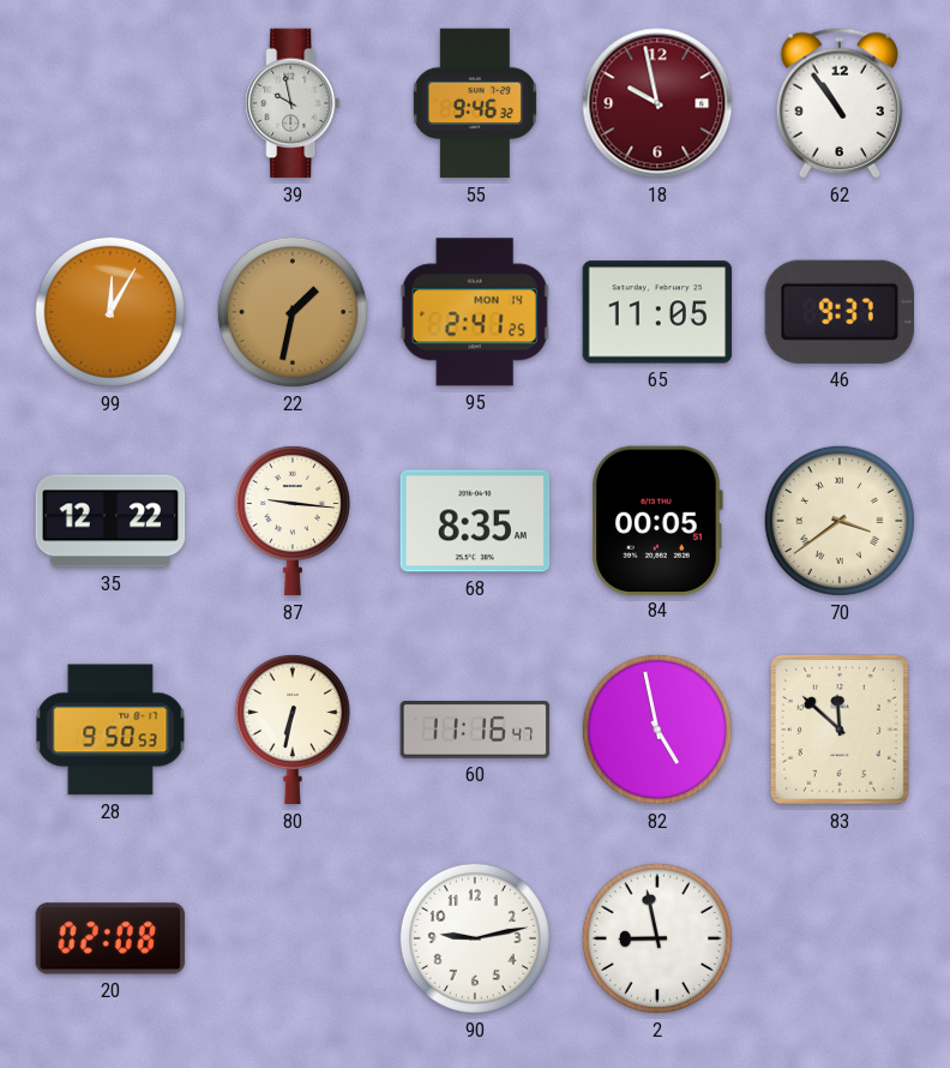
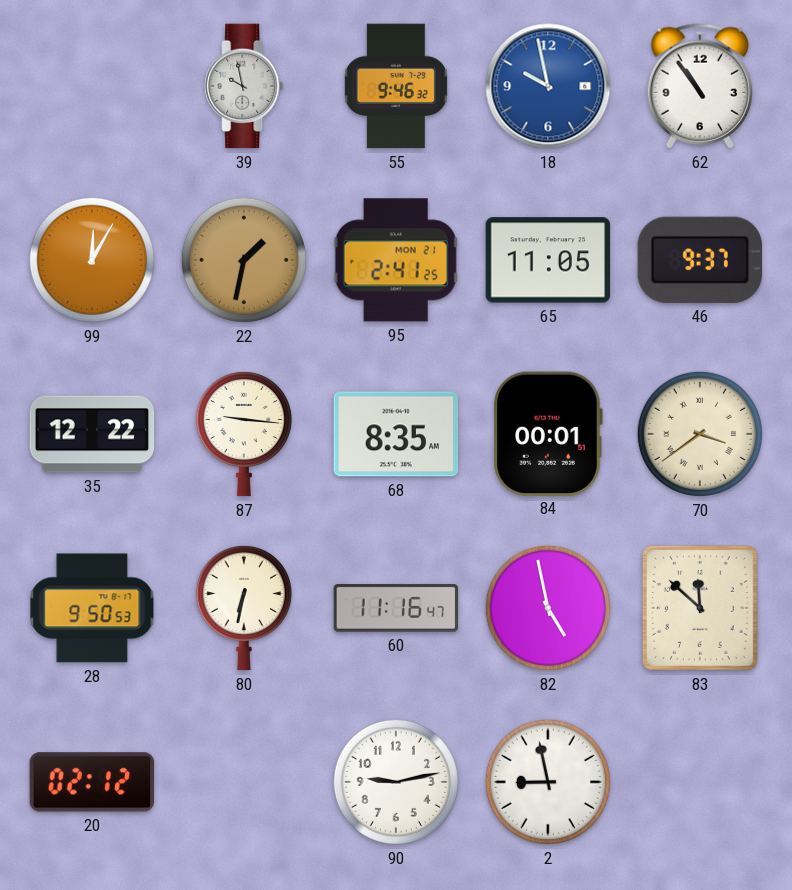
18 dial: burgundy -> blue (548, 86)
95 date: MON 14 -> MON 21 (396, 260)
84: 00:05 -> 00:01 (548, 433)
20: 02:08 -> 02:12 (92, 782)
